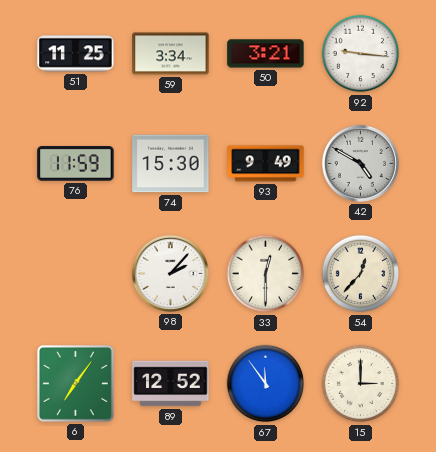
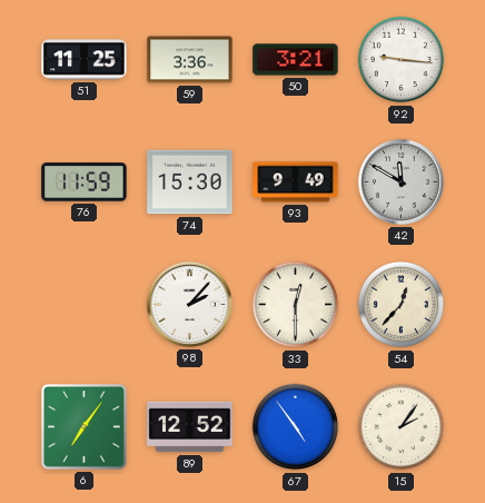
59: 3:34 -> 3:36 (190, 60)
42: 4:50 -> 11:50 (400, 181)
67: 11:54 -> 4:54 (296, 427)
15: 3:00 -> 2:06 (402, 427)
